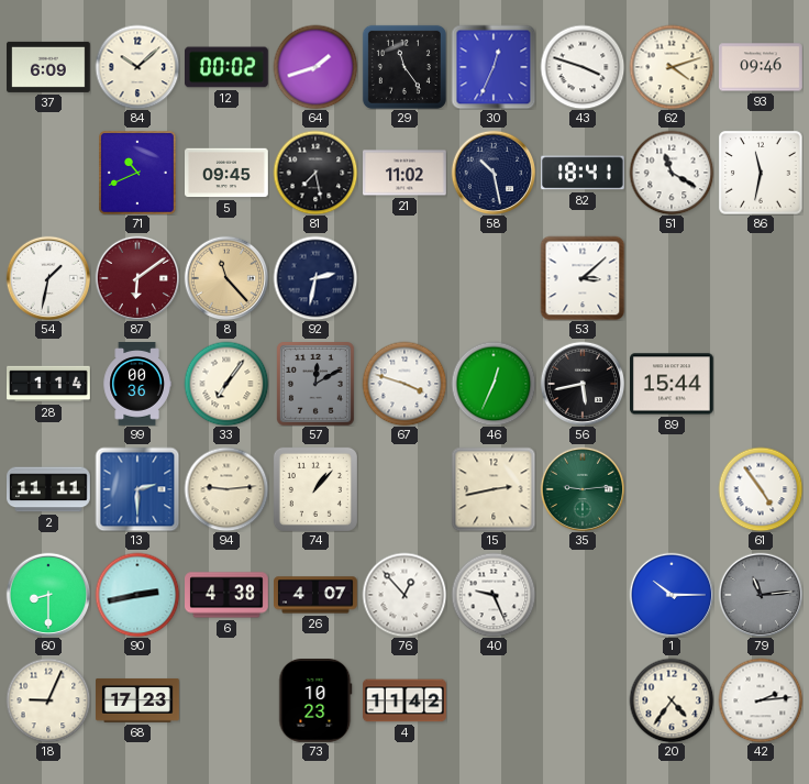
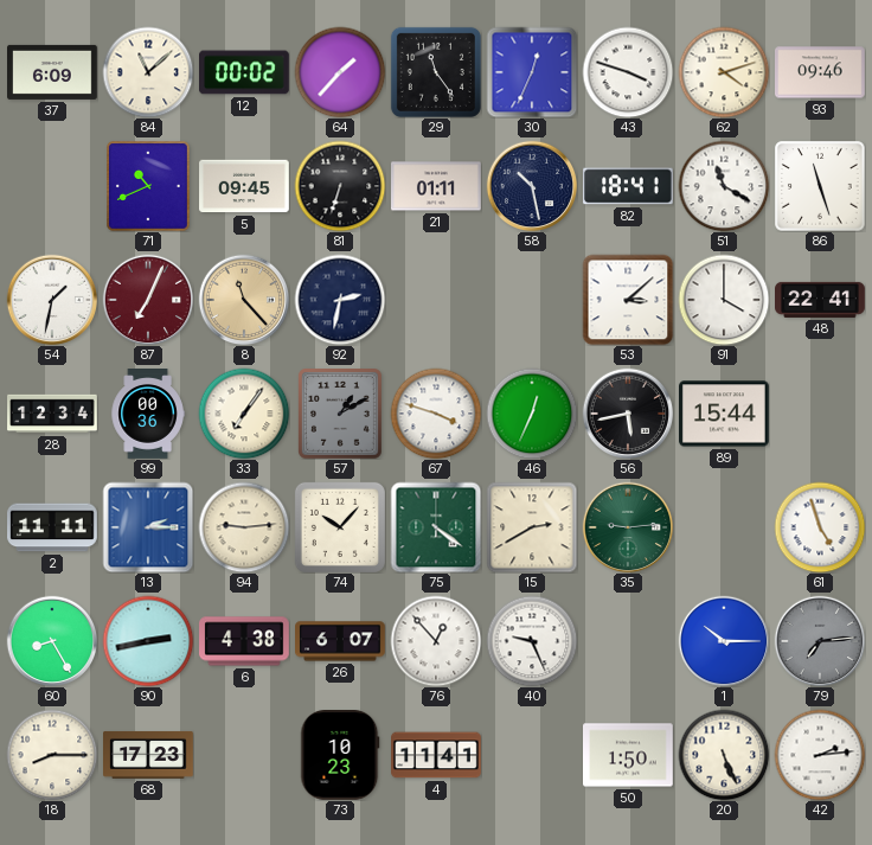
84: 10:08 -> 11:08 (148, 72)
64: 1:42 -> 1:37 (340, 72)
81: 7:28 -> 6:33 (340, 186)
21: 11:02 -> 01:11 (437, 186)
86: 11:32 -> 11:27 (820, 186)
87: 6:09 -> 7:04 (148, 300)
91: none -> 4:00 (724, 300)
48: none -> 22:41 (821, 300)
28: 1:14 -> 12:34 (52, 414)
57: 12:10 -> 1:10 (341, 414)
13: 2:30 -> 2:15 (148, 527)
74: 1:07 -> 10:07 (340, 527)
75: none -> 4:21 (436, 527)
15: 2:43 -> 2:40 (532, 527)
61: 4:54 -> 4:57 (820, 527)
60: 8:30 -> 8:25 (52, 641)
26: 4:07 -> 6:07 (341, 641)
79: 11:14 -> 7:14 (820, 641)
18: 9:04 -> 8:15 (52, 755)
4: 11:42 -> 11:41 (436, 755)
50: none -> 1:50 (629, 755)
20: 4:36 -> 5:26 (724, 755)
